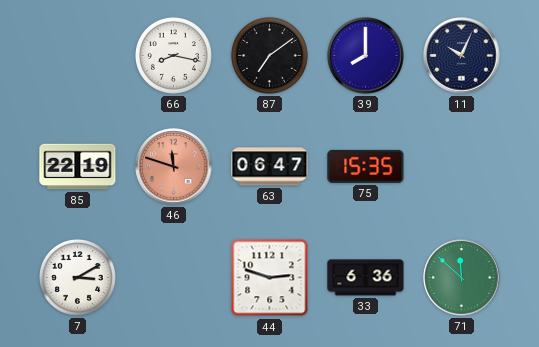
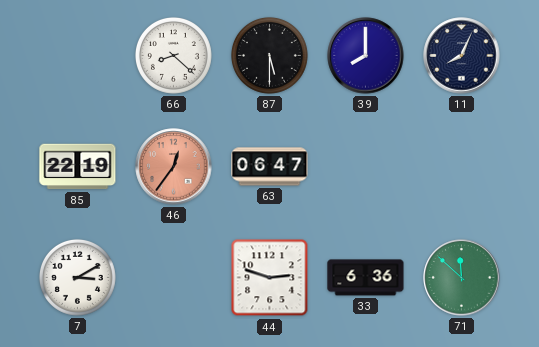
66: 8:17 -> 8:22 (173, 55)
87: 7:09 -> 5:30 (269, 55)
11: 10:04 -> 8:04 (462, 56)
46: 11:48 -> 12:36 (174, 167)
75: 15:35 -> none (366, 166)
